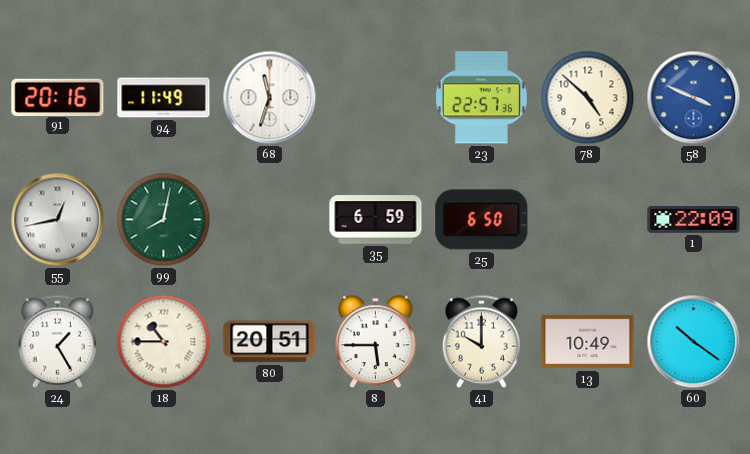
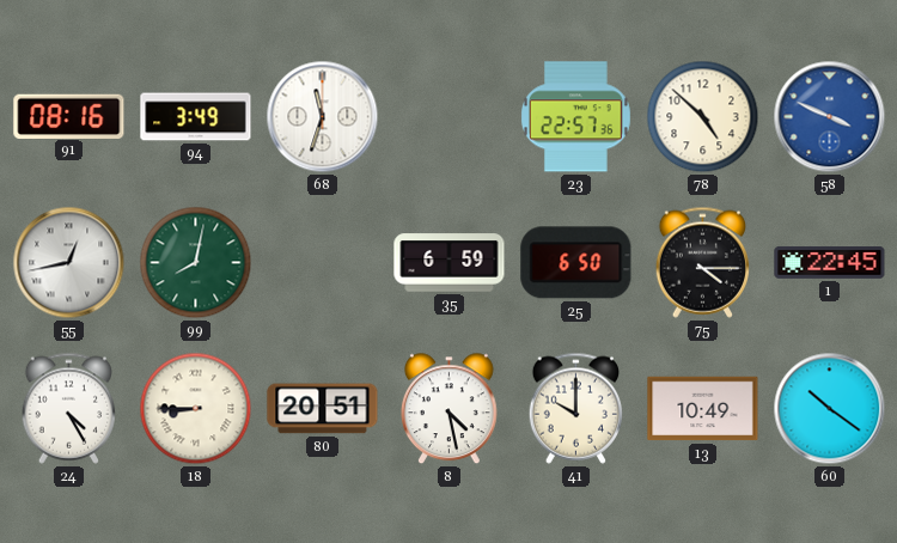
91: 20:16 -> 08:16 (69, 116)
94: 11:49 -> 3:49 (196, 117)
75: none -> 4:15 (703, 262)
1: 22:09 -> 22:45 (830, 263)
24: 1:25 -> 4:25 (69, 408)
18: 10:45 -> 8:45 (196, 409)
8: 5:45 -> 4:28 (450, 409)
